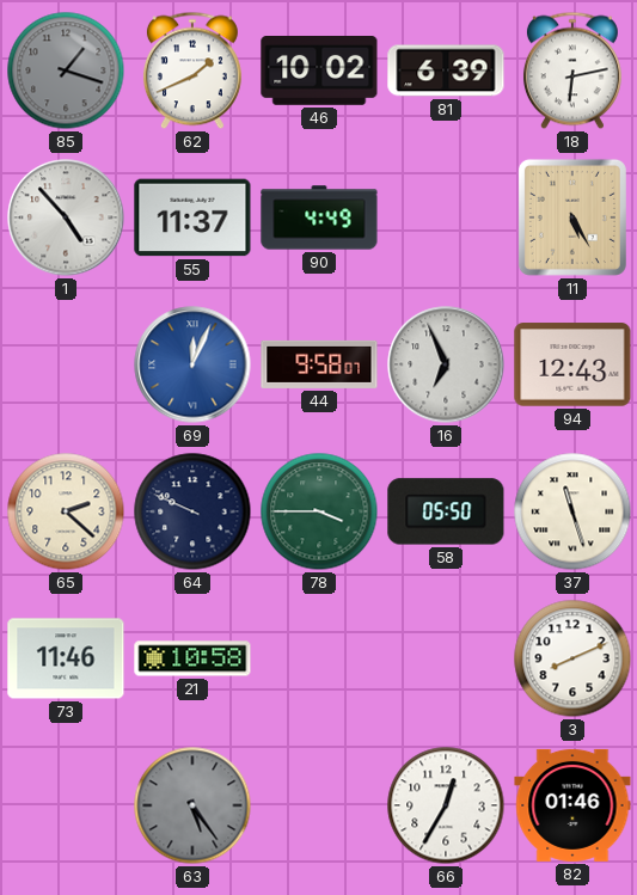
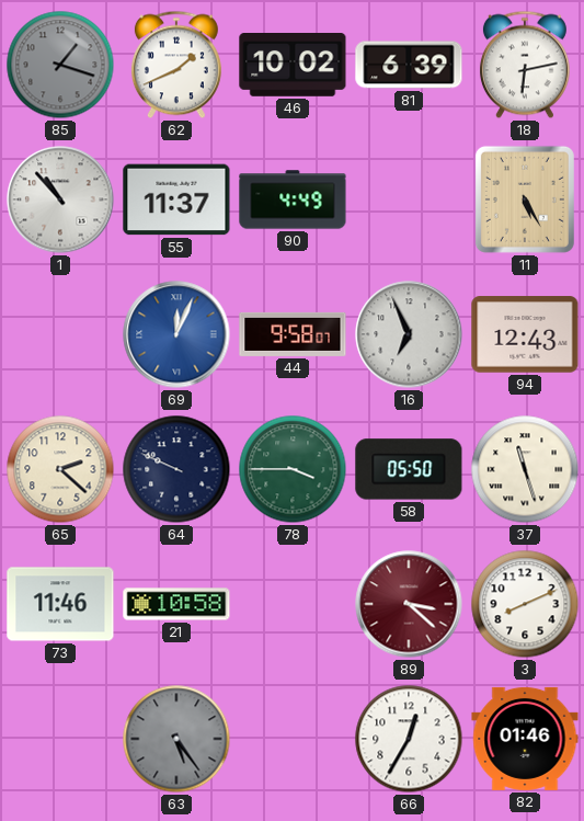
1: 4:53 -> 10:53 (60, 199)
89: none -> 3:22 (409, 604)
